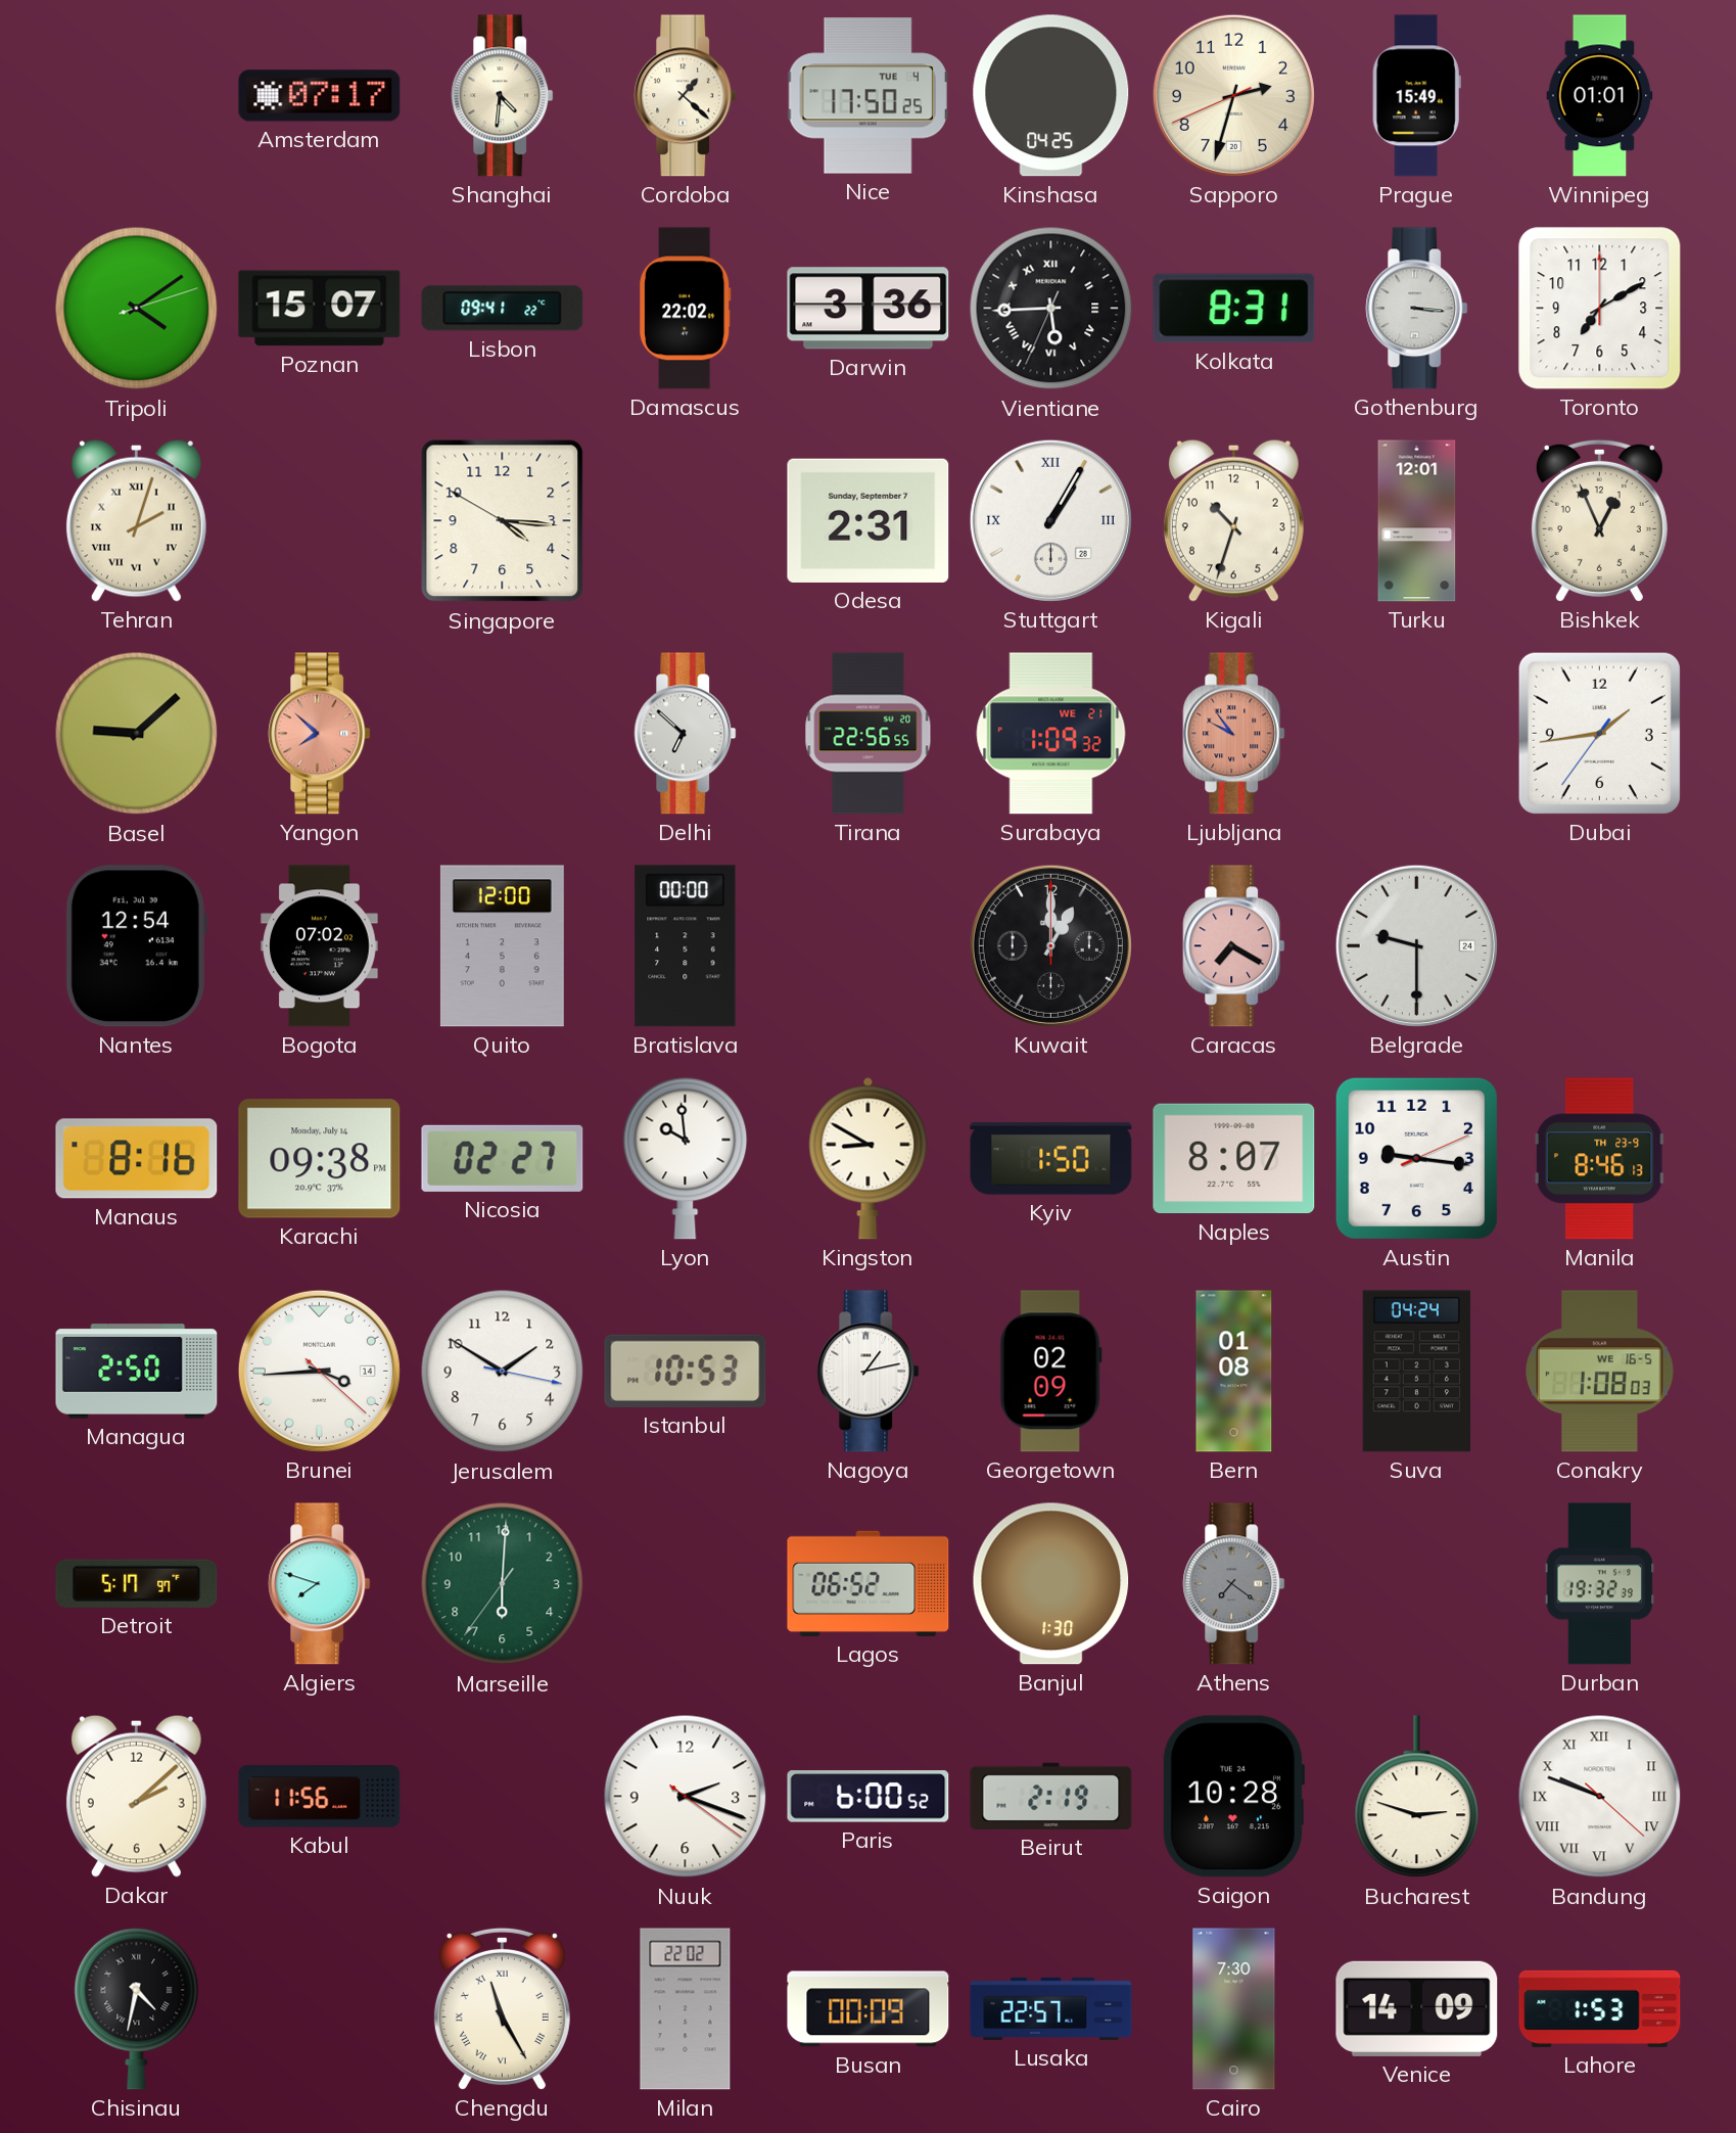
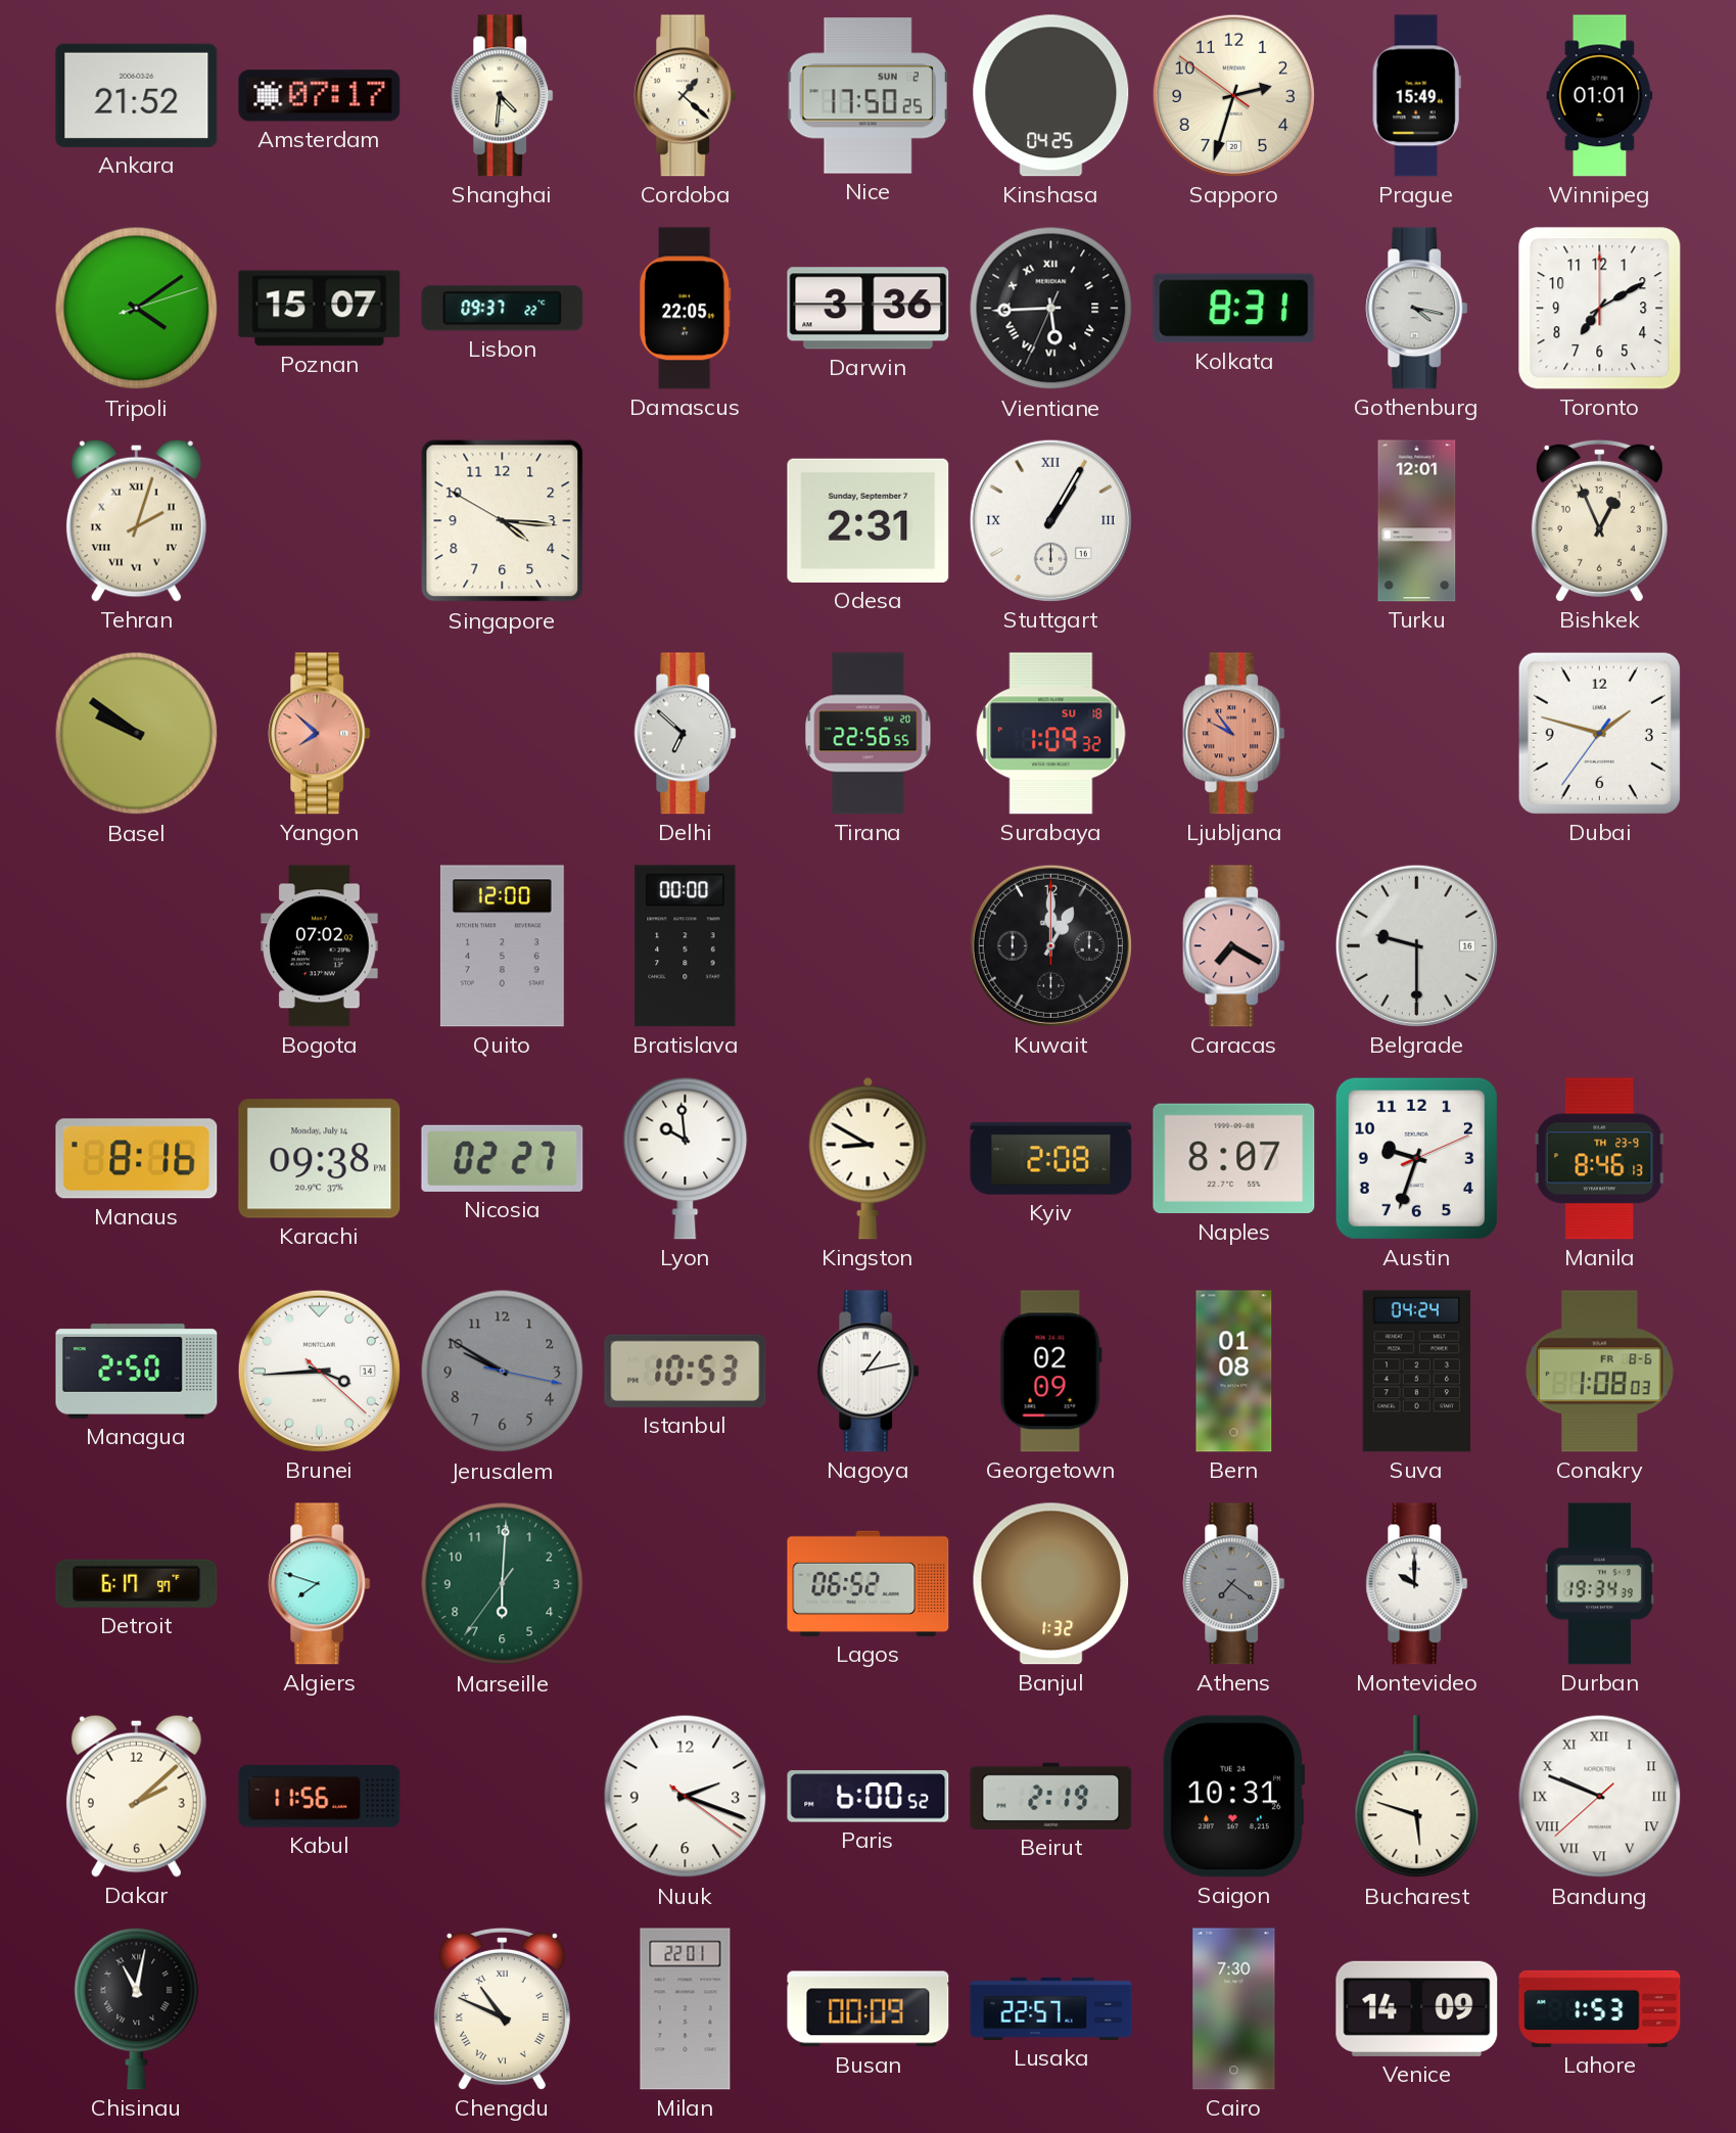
Ankara: none -> 21:52 (137, 95)
Nice date: TUE 4 -> SUN 2 (867, 96)
Sapporo: 2:32:41 -> 2:32:51 (1233, 95)
Lisbon: 09:41 -> 09:37 (503, 309)
Damascus: 22:02 -> 22:05 (686, 309)
Gothenburg: 3:16 -> 4:17 (1417, 309)
Stuttgart date: 28 -> 16 (1050, 520)
Kigali: 10:33 -> none (1233, 520)
Basel: 9:08 -> 9:51 (137, 734)
Surabaya date: WE 21 -> SU 18 (1051, 734)
Dubai: 1:43 -> 1:47 (1599, 733)
Nantes: 12:54 -> none (136, 946)
Belgrade date: 24 -> 16 (1416, 945)
Kyiv: 1:50 -> 2:08 (1051, 1159)
Austin: 9:16 -> 9:33 (1416, 1158)
Jerusalem: 1:50 -> 9:50 (503, 1372)
Jerusalem dial: white -> grey (503, 1372)
Conakry date: WE 16-5 -> FR 8-6 (1600, 1372)
Detroit: 5:17 -> 6:17 (137, 1583)
Banjul: 1:30 -> 1:32 (1051, 1584)
Montevideo: none -> 10:00 (1417, 1584)
Durban: 19:32 -> 19:34 (1600, 1584)
Saigon: 10:28 -> 10:31 (1233, 1797)
Bucharest: 2:48 -> 5:48 (1417, 1797)
Bandung: 9:48:22 -> 9:48:38 (1600, 1797)
Chisinau: 4:32 -> 11:02 (137, 2008)
Chengdu: 11:25 -> 10:49 (502, 2008)
Milan: 22:02 -> 22:01 (686, 2009)
